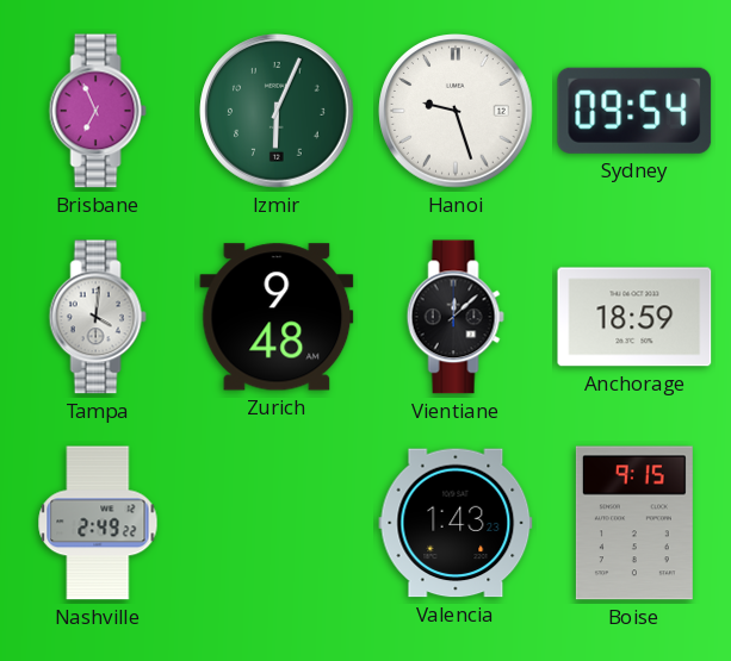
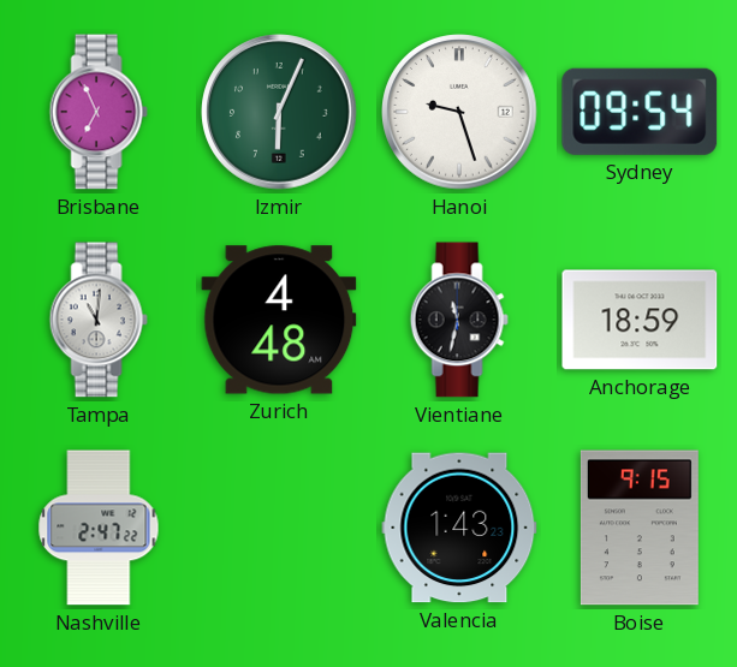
Tampa: 4:01 -> 11:01 (99, 320)
Zurich: 9:48 -> 4:48 (279, 320)
Vientiane: 12:08 -> 11:32 (459, 320)
Nashville: 2:49 -> 2:47 (99, 528)
